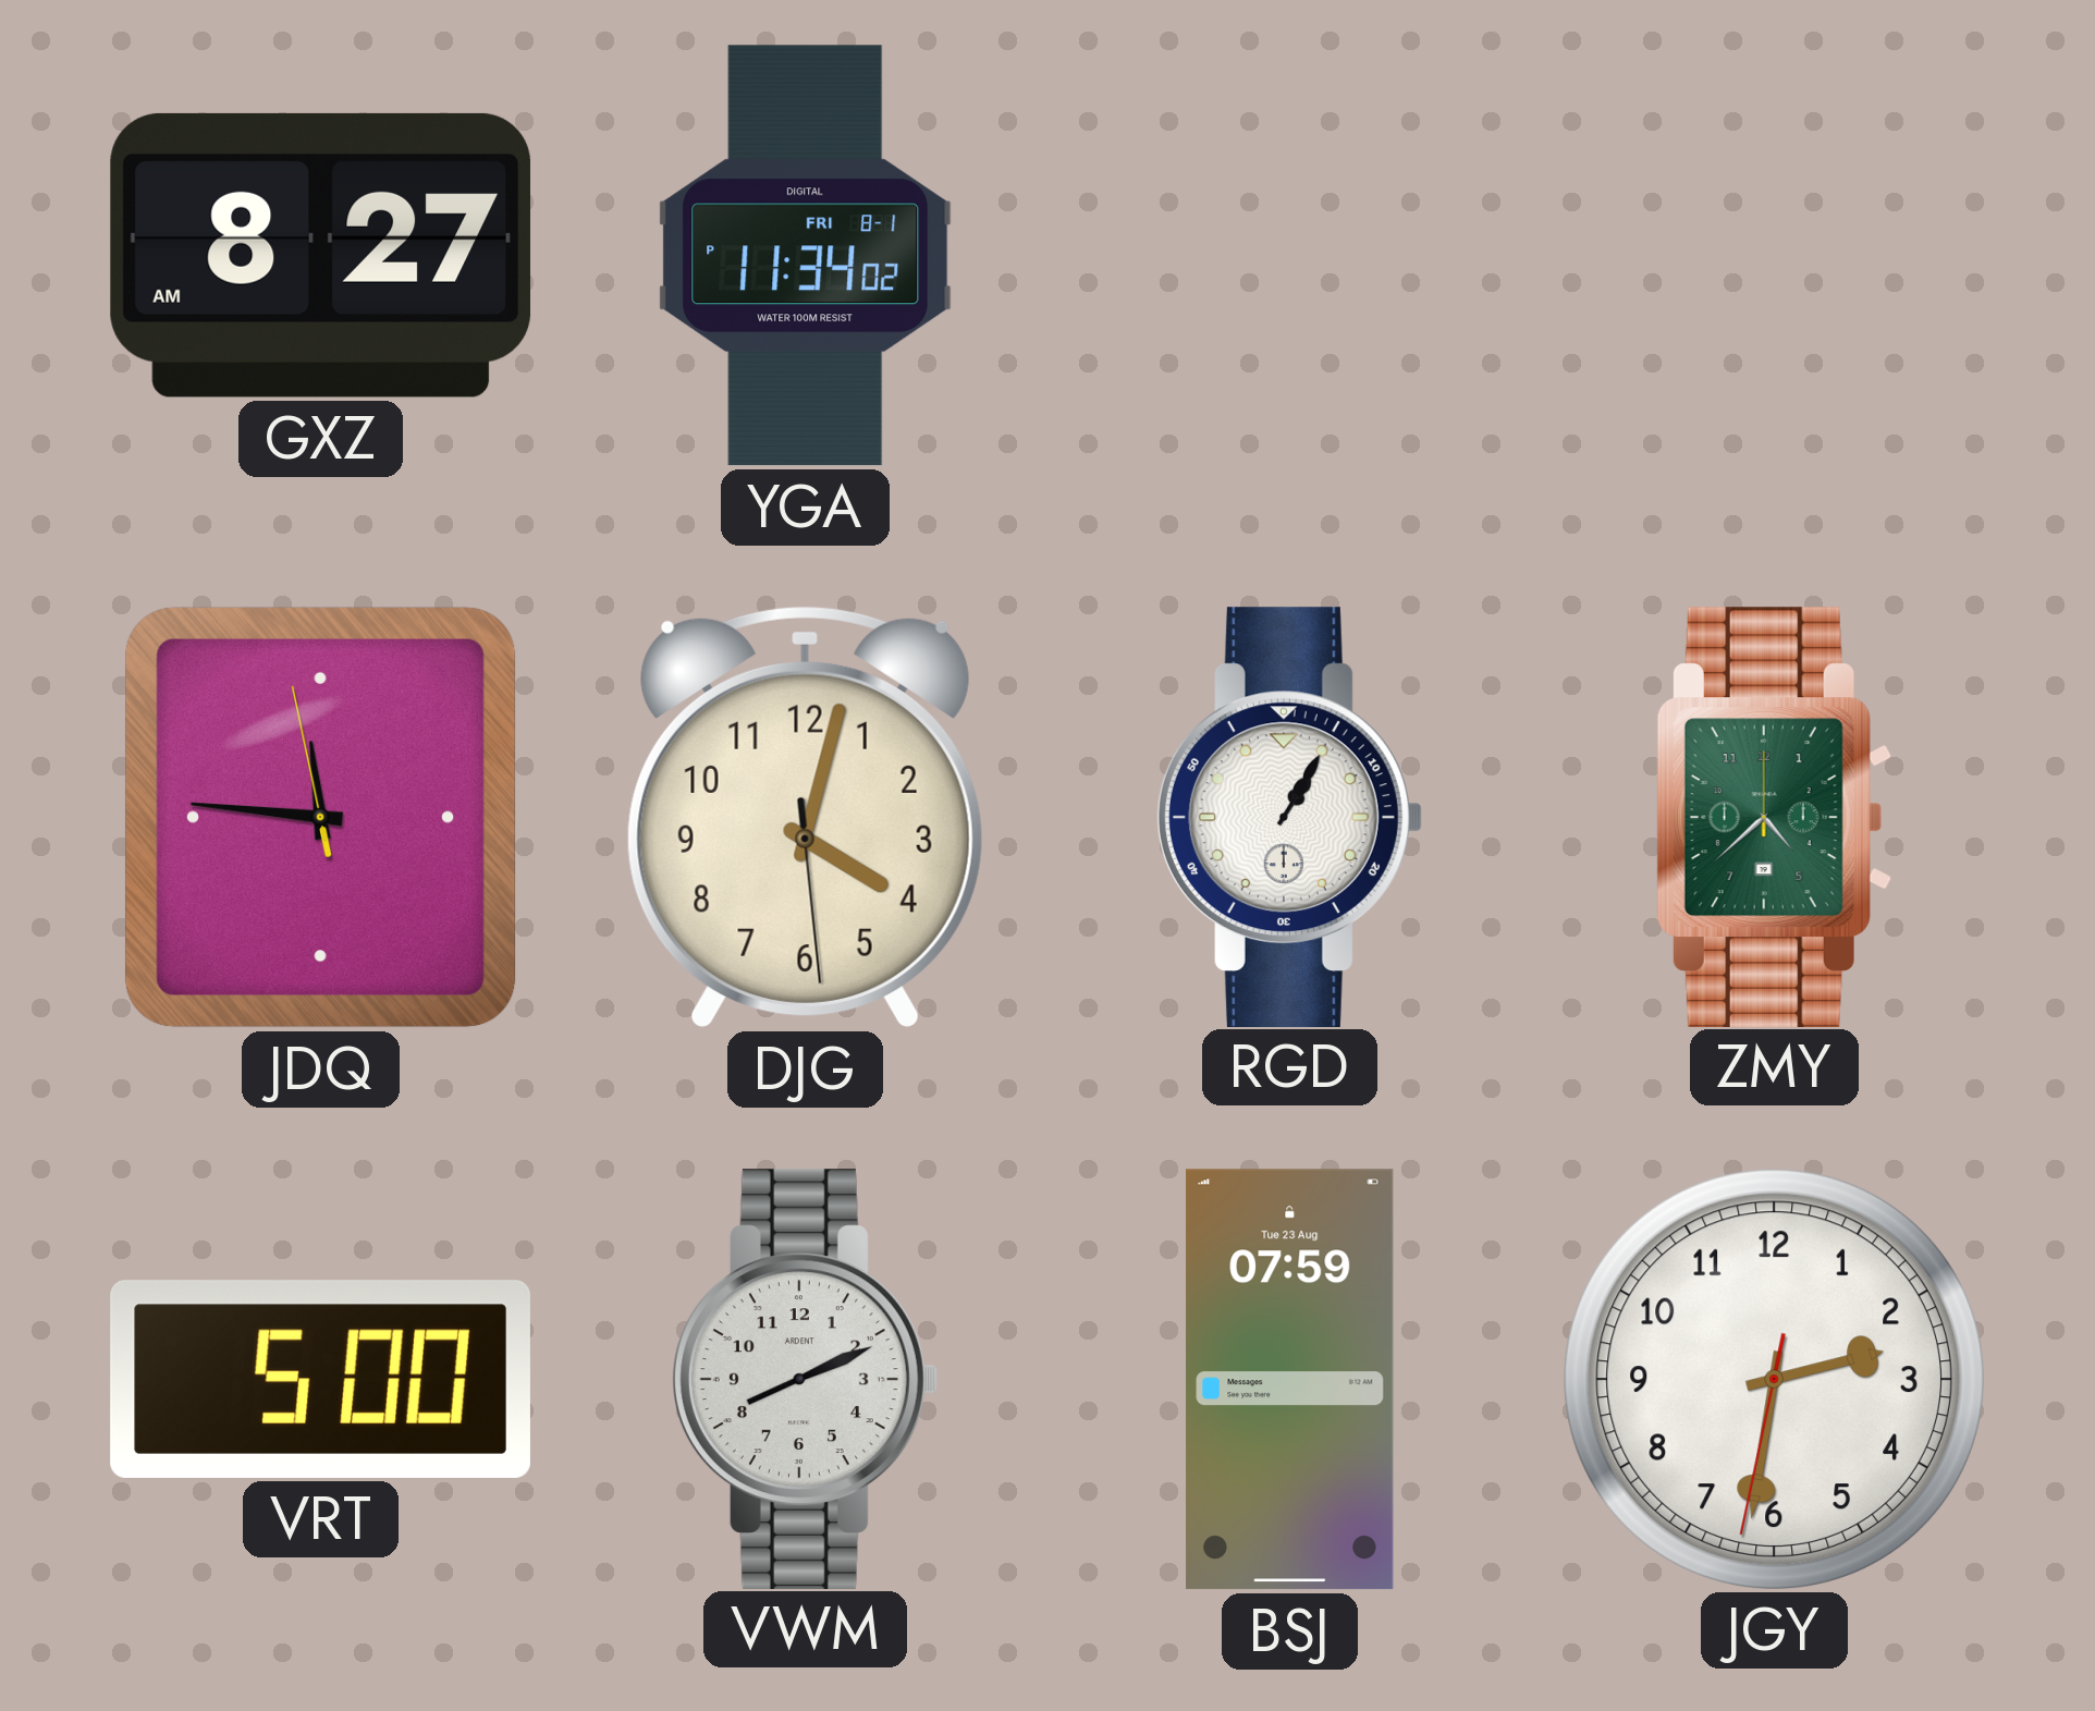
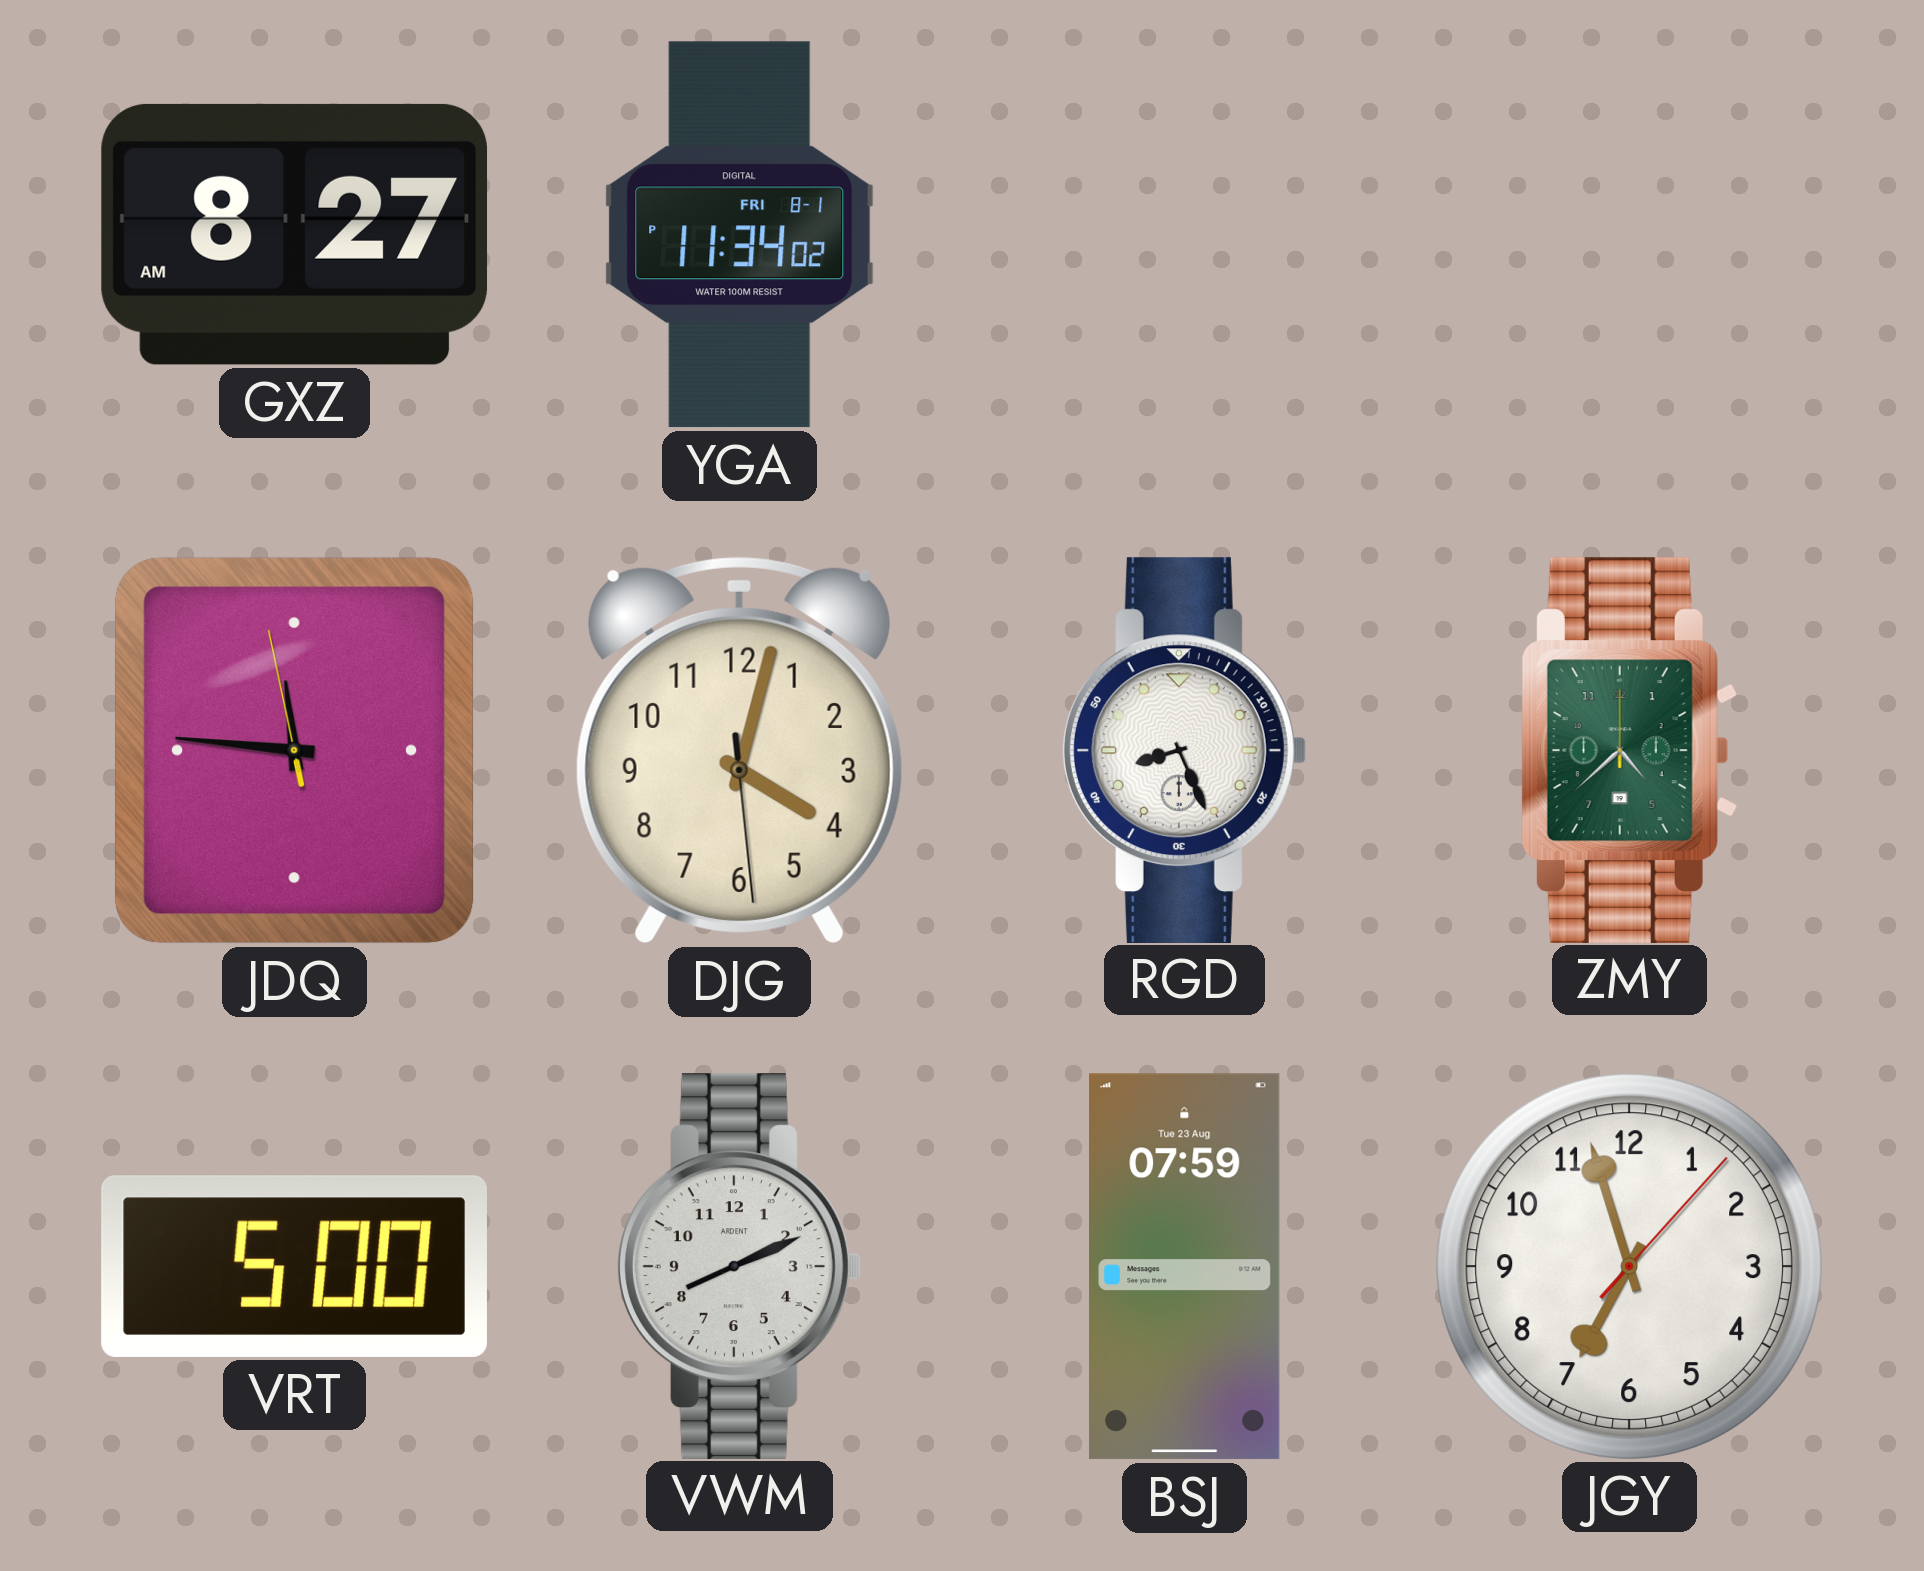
RGD: 1:05 -> 8:26 (1184, 750)
JGY: 2:31 -> 6:57 (1629, 1266)
